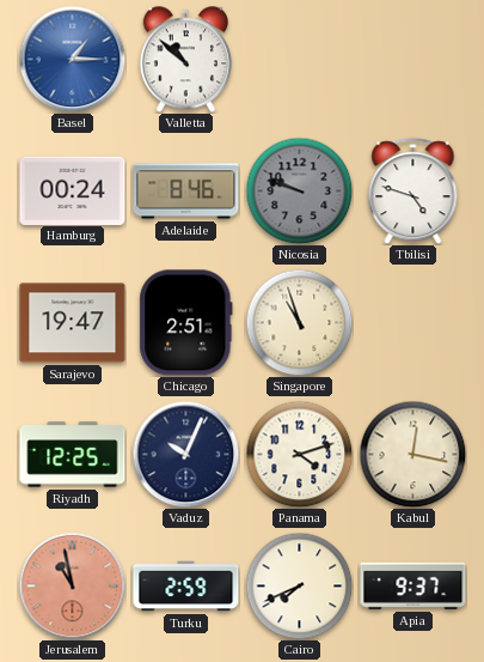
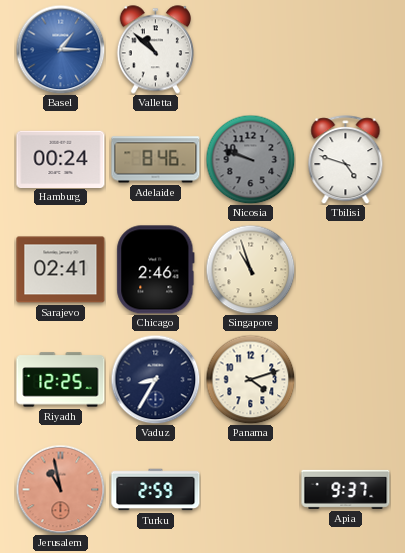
Sarajevo: 19:47 -> 02:41 (61, 270)
Chicago: 2:51 -> 2:46 (156, 270)
Vaduz: 10:04 -> 8:35 (155, 379)
Kabul: 12:17 -> none (412, 454)
Cairo: 7:41 -> none (299, 585)
